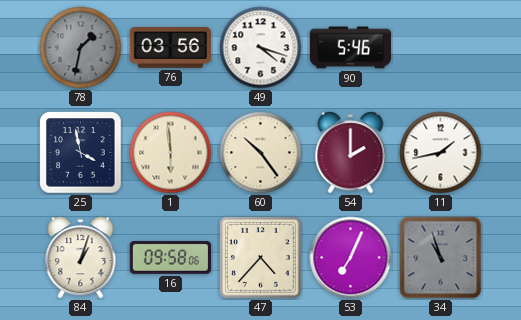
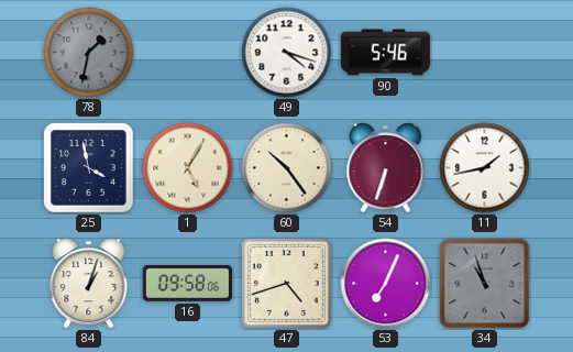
76: 03:56 -> none (170, 48)
1: 5:59 -> 5:05 (188, 168)
54: 2:00 -> 6:33 (386, 168)
47: 4:37 -> 4:42 (286, 283)
